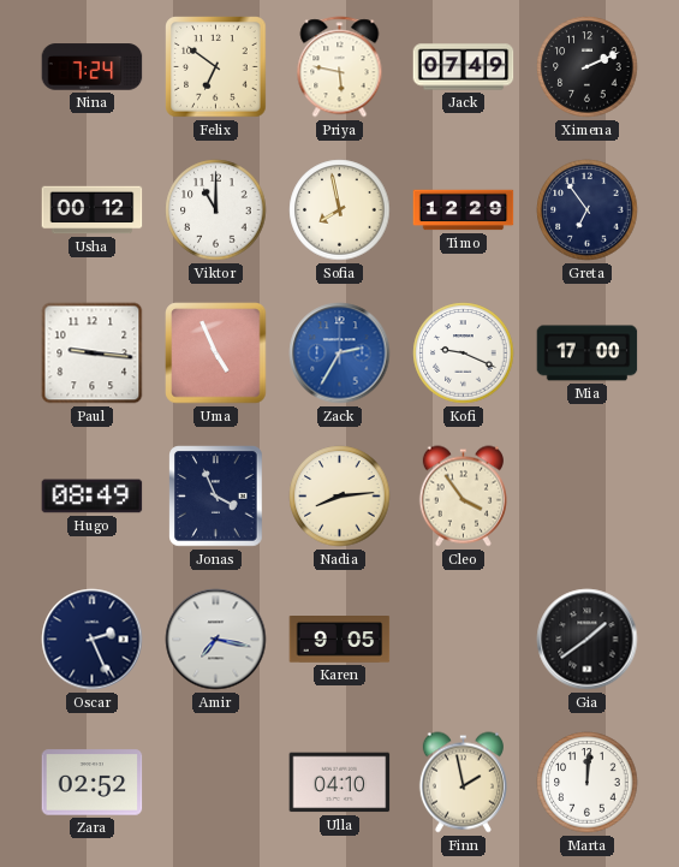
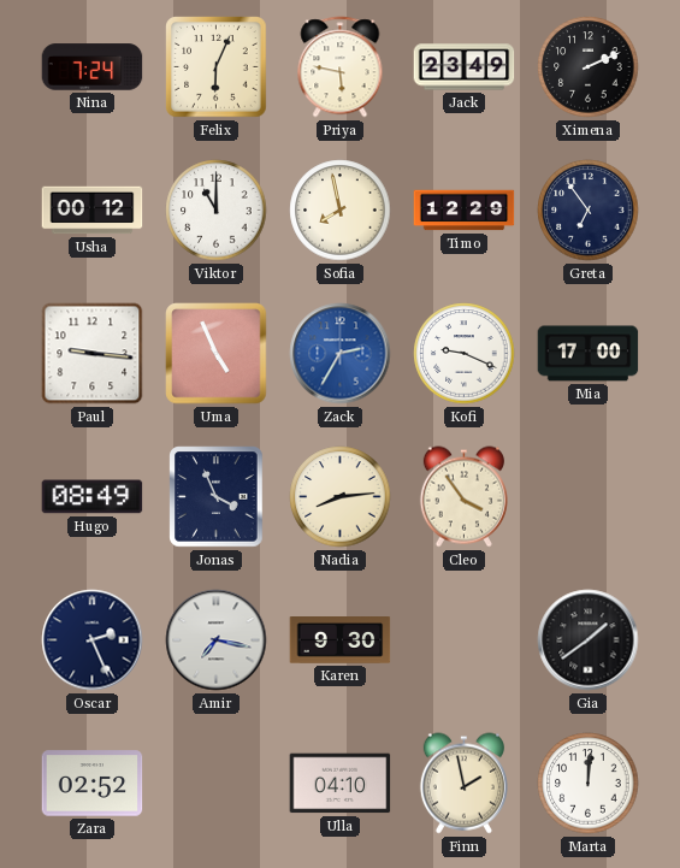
Felix: 6:51 -> 6:04 (217, 67)
Jack: 07:49 -> 23:49 (465, 67)
Karen: 9:05 -> 9:30 (341, 640)
